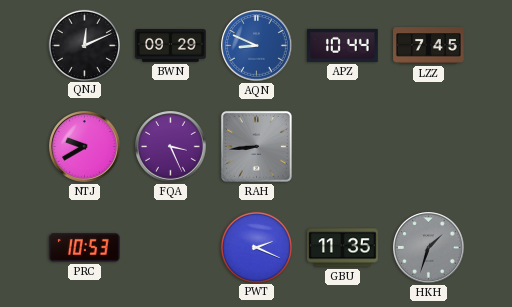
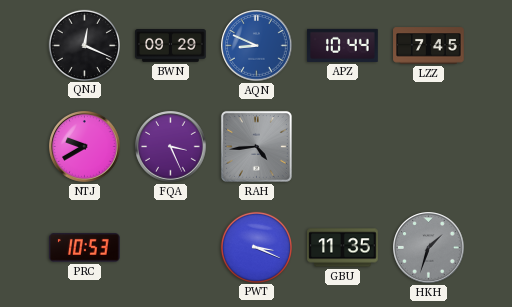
QNJ: 12:11 -> 12:19 (84, 45)
RAH: 8:44 -> 4:44 (256, 146)
PWT: 2:19 -> 3:19 (256, 247)
